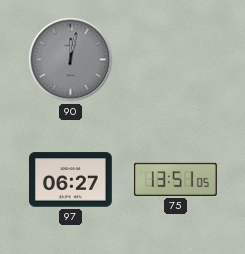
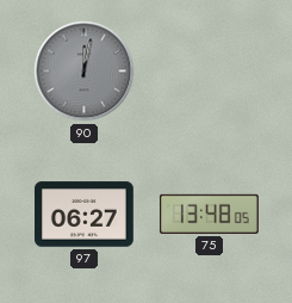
75: 13:51 -> 13:48 (209, 214)
